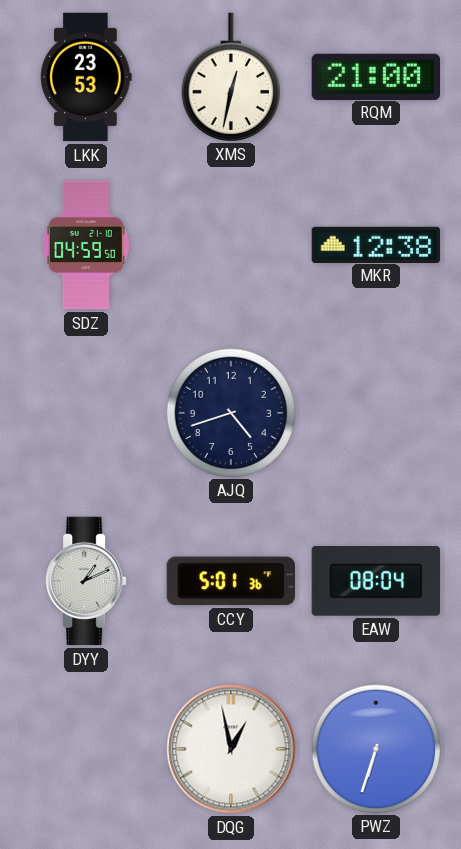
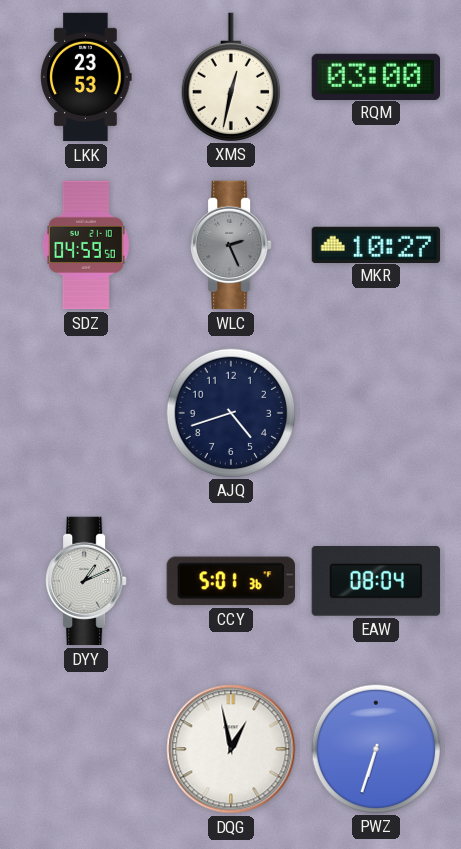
RQM: 21:00 -> 03:00 (375, 76)
WLC: none -> 2:26 (231, 245)
MKR: 12:38 -> 10:27 (376, 244)
